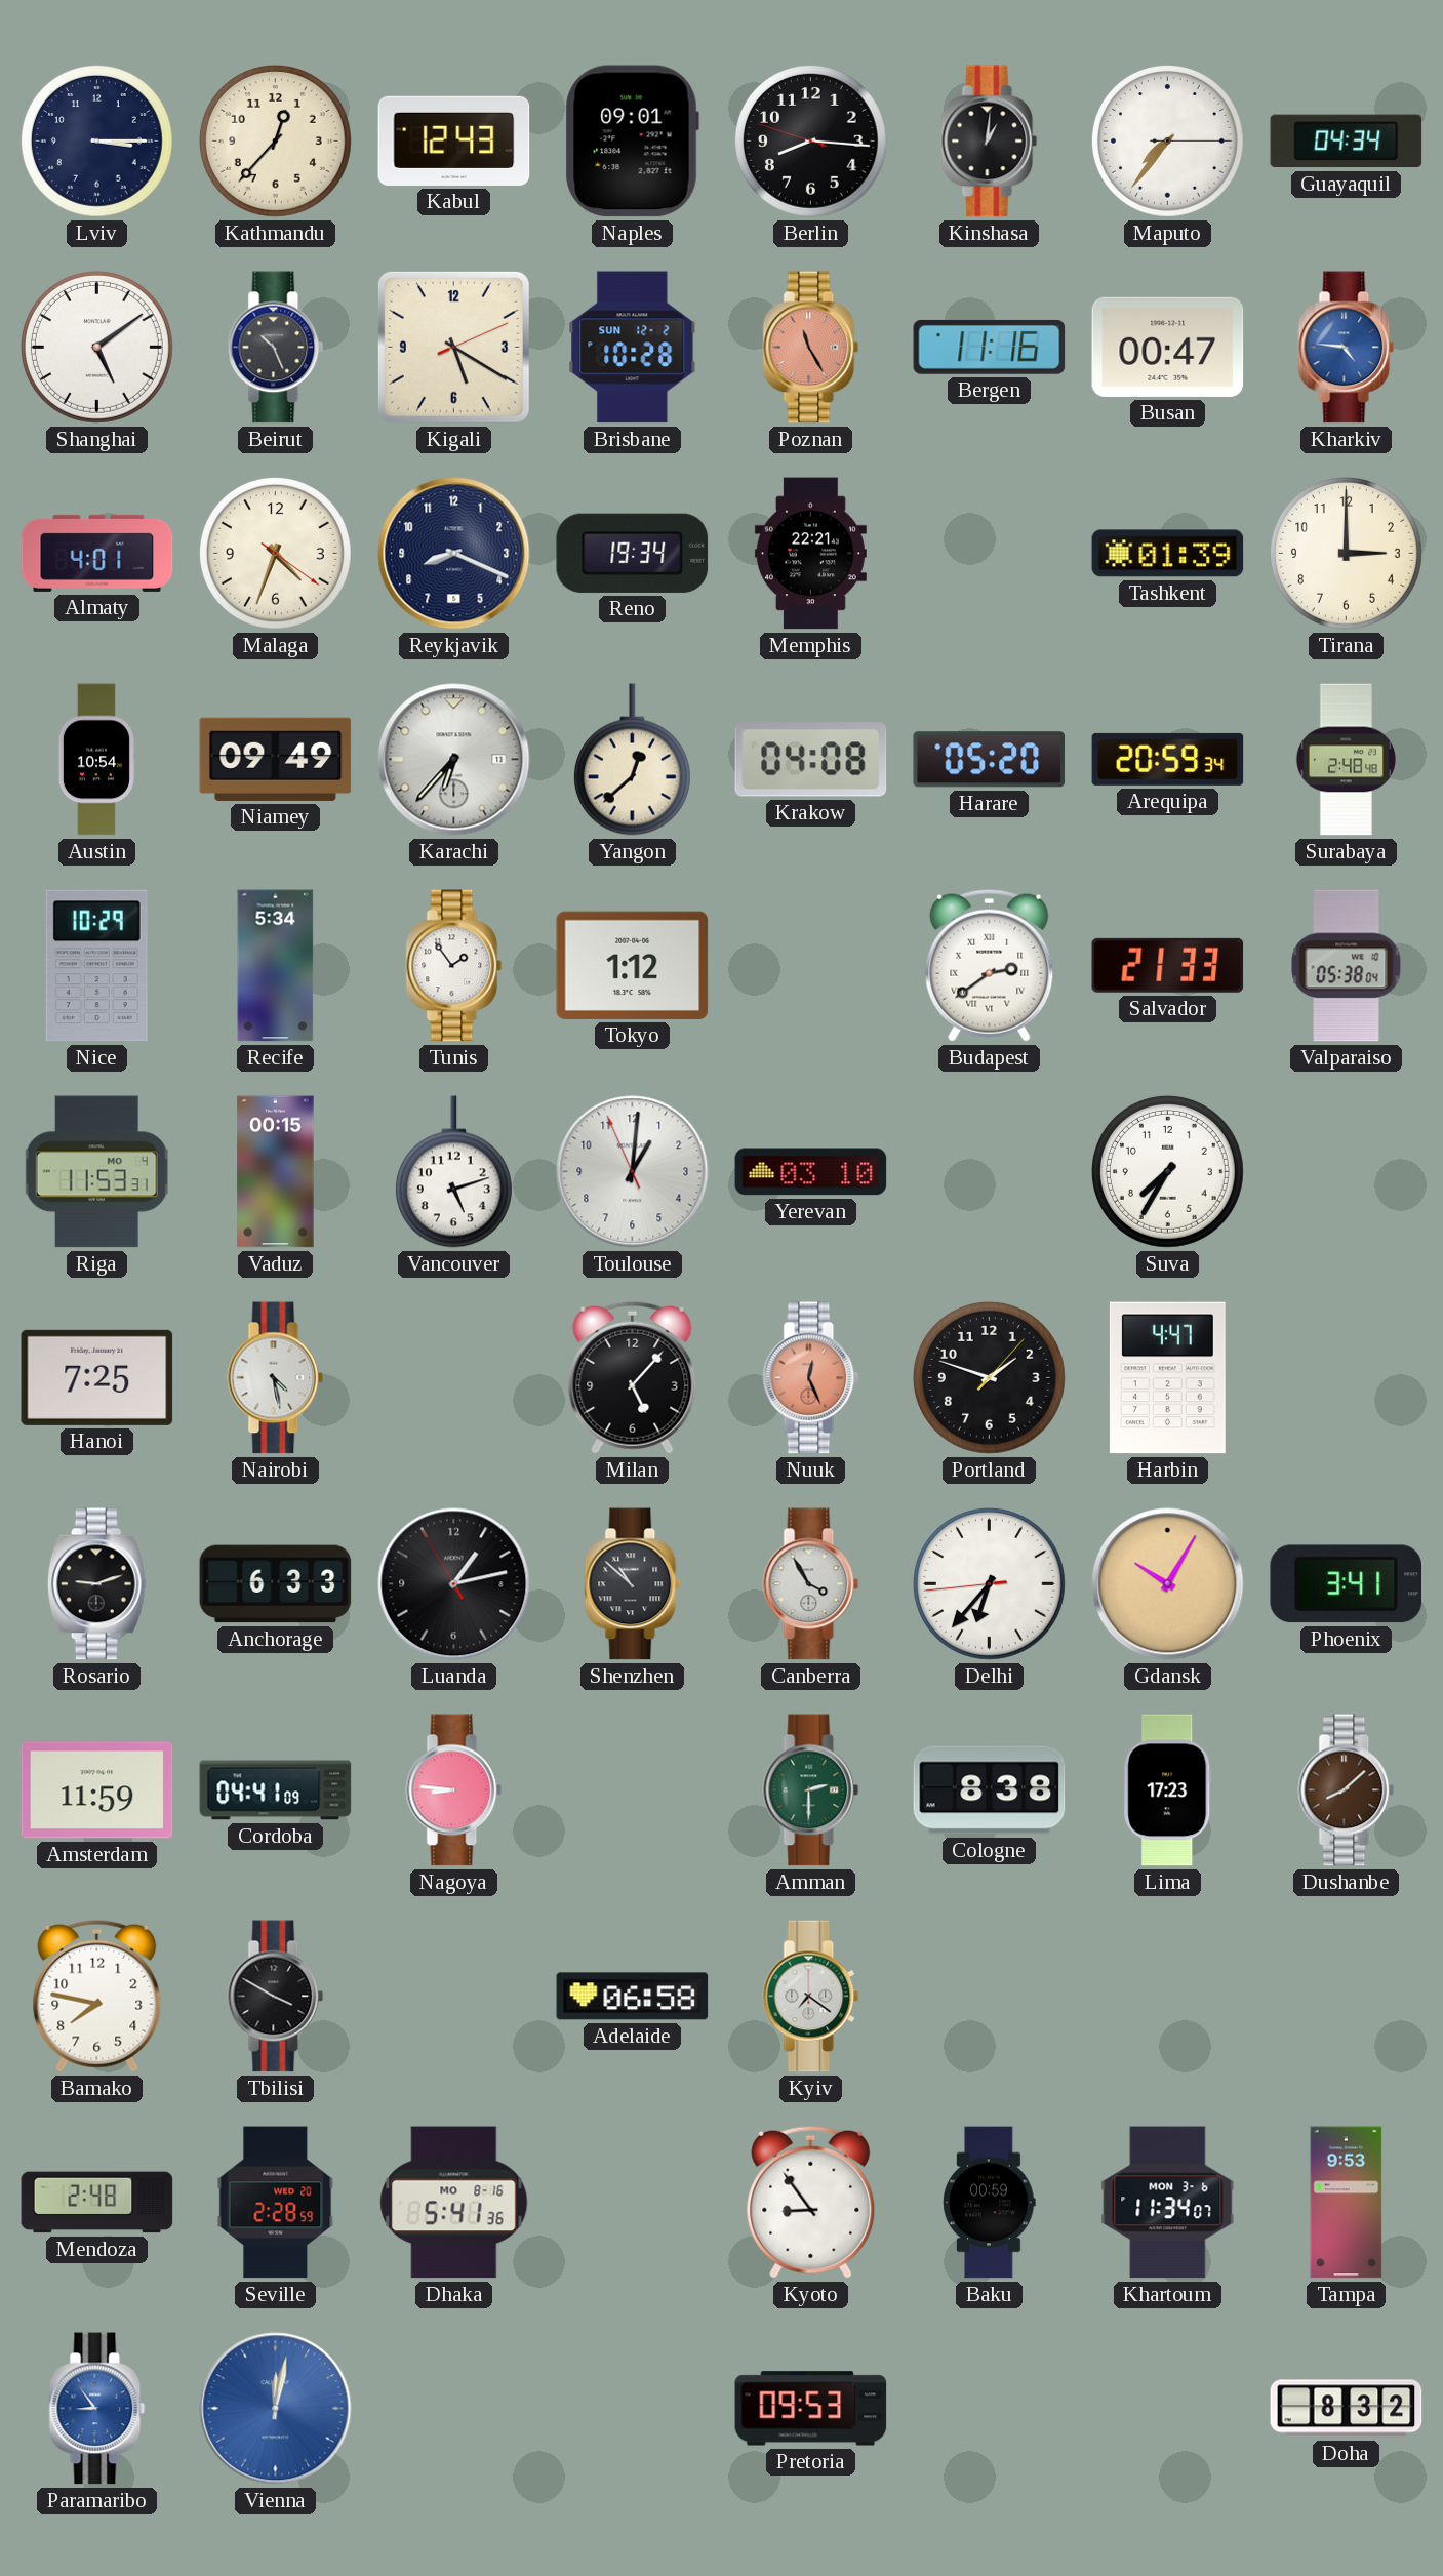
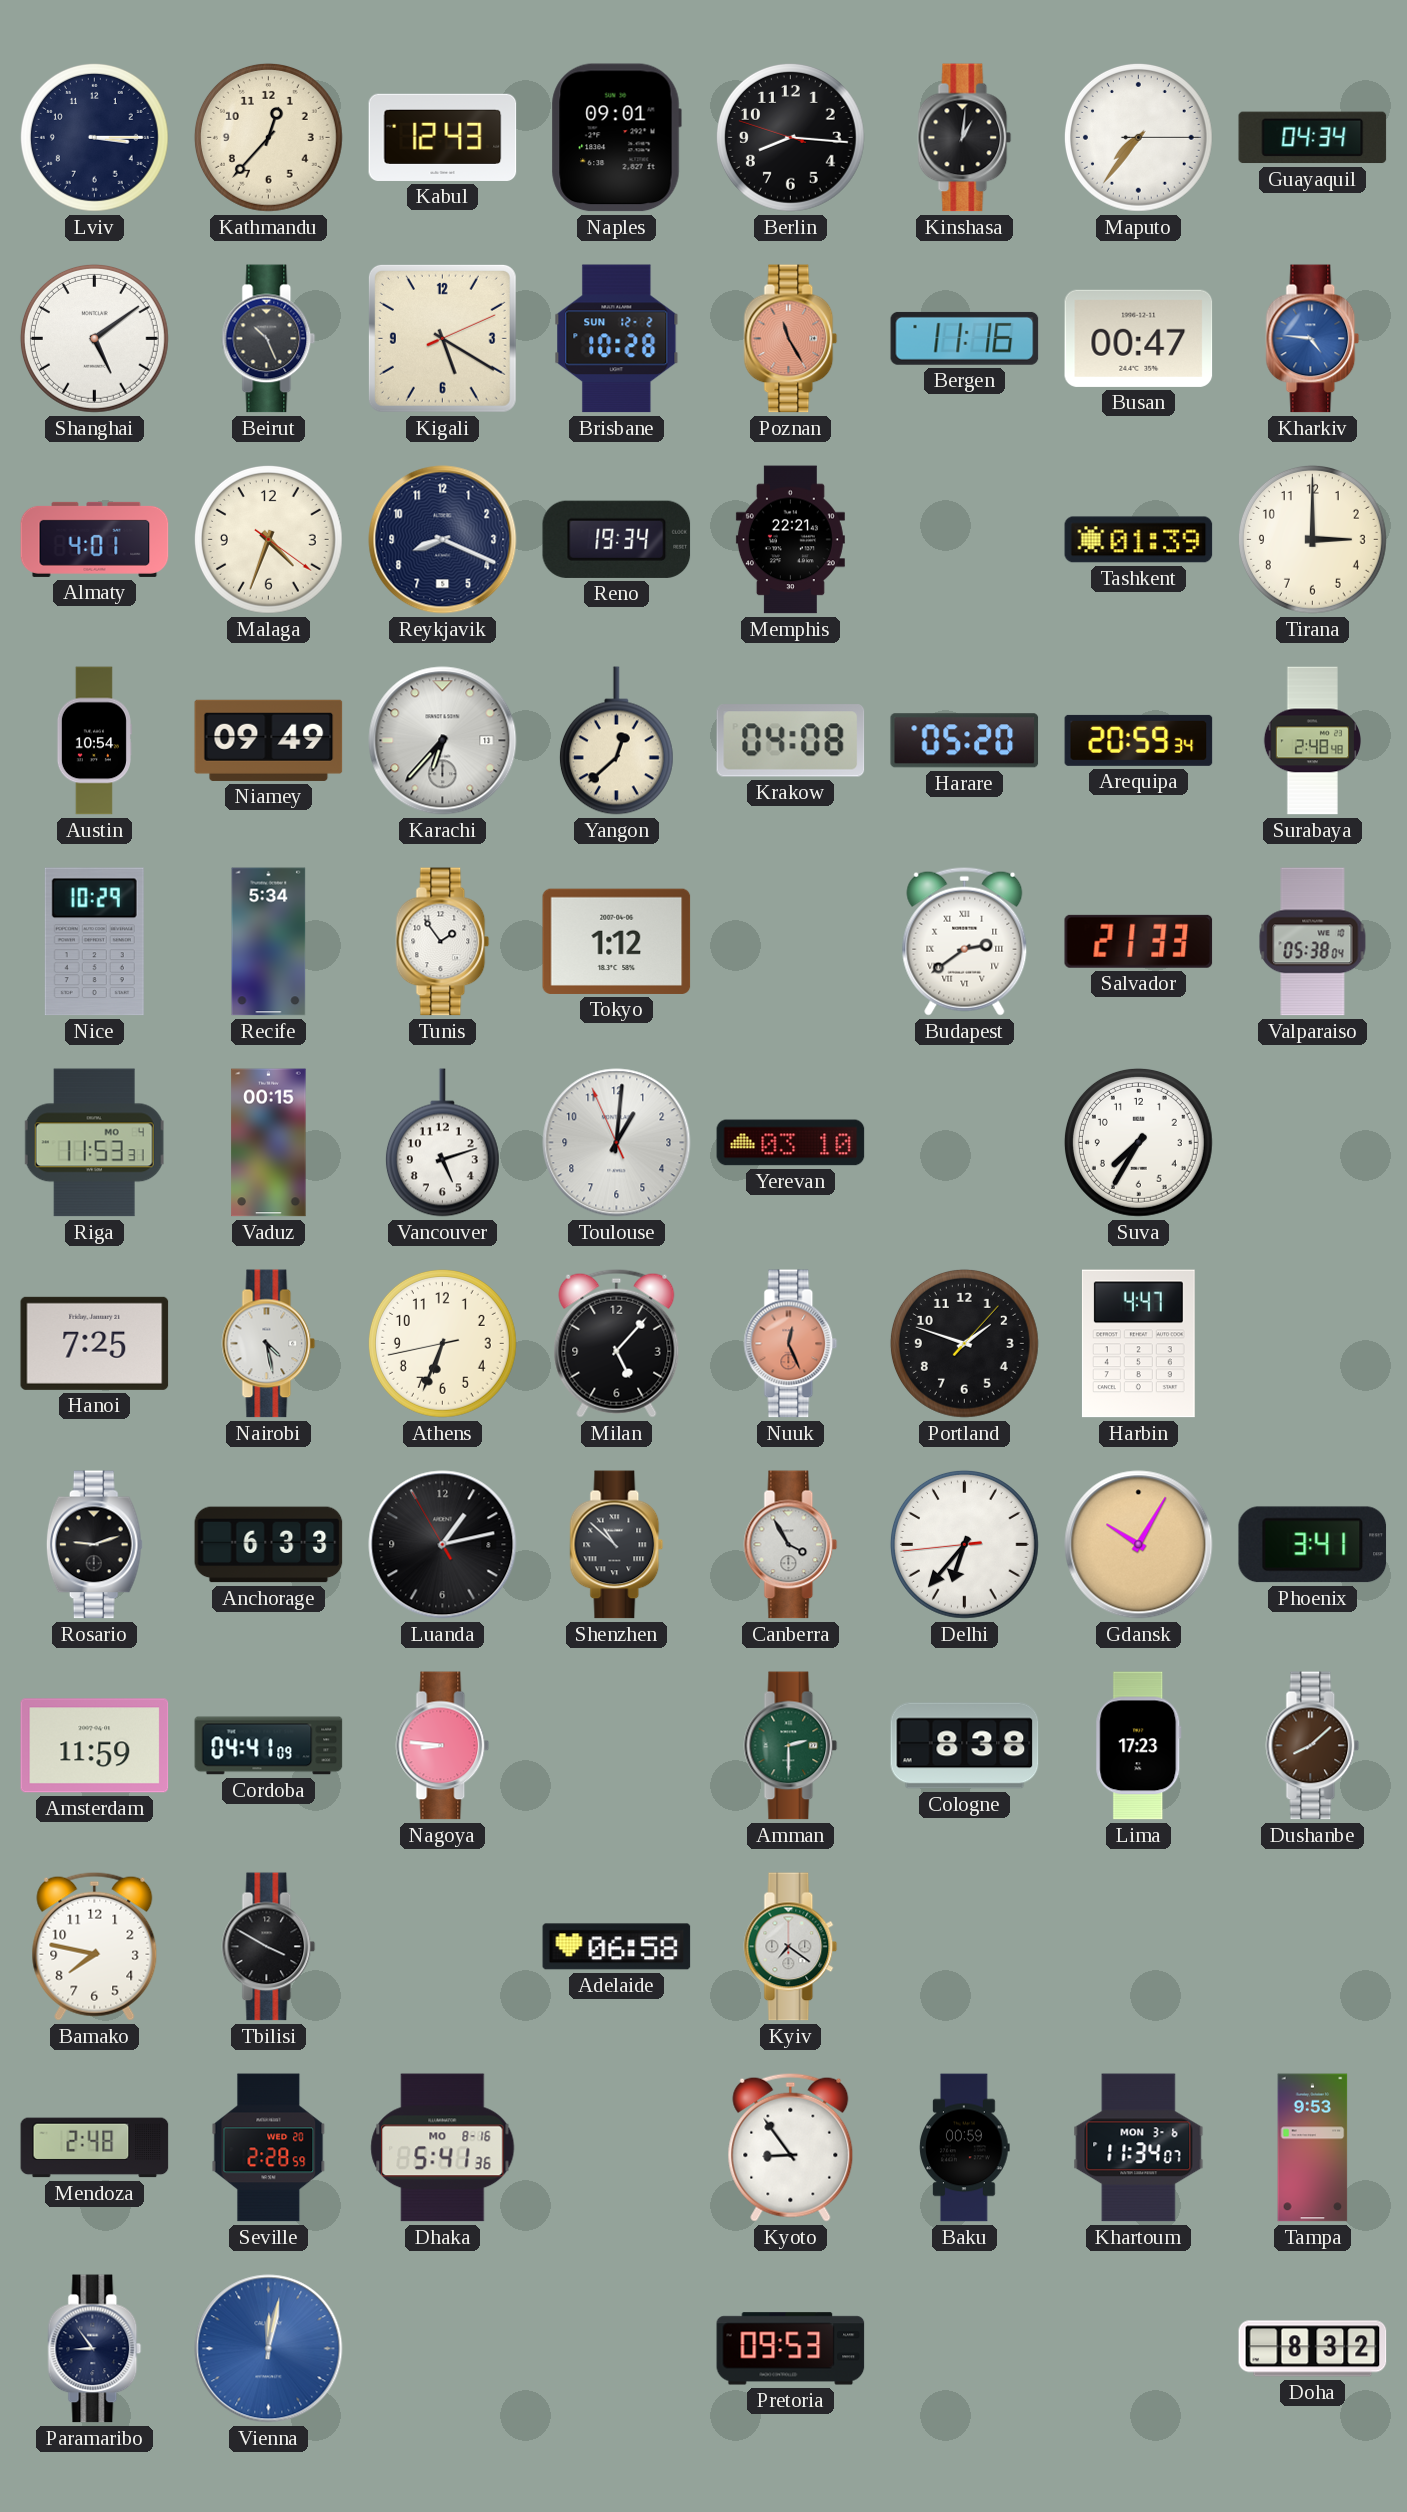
Athens: none -> 6:33 (442, 1343)
Paramaribo dial: blue -> navy (95, 2349)
